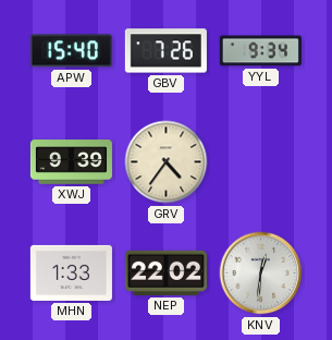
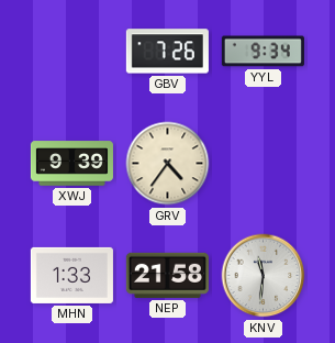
APW: 15:40 -> none (71, 51)
NEP: 22:02 -> 21:58 (167, 275)
KNV: 12:31 -> 11:31 (264, 276)
